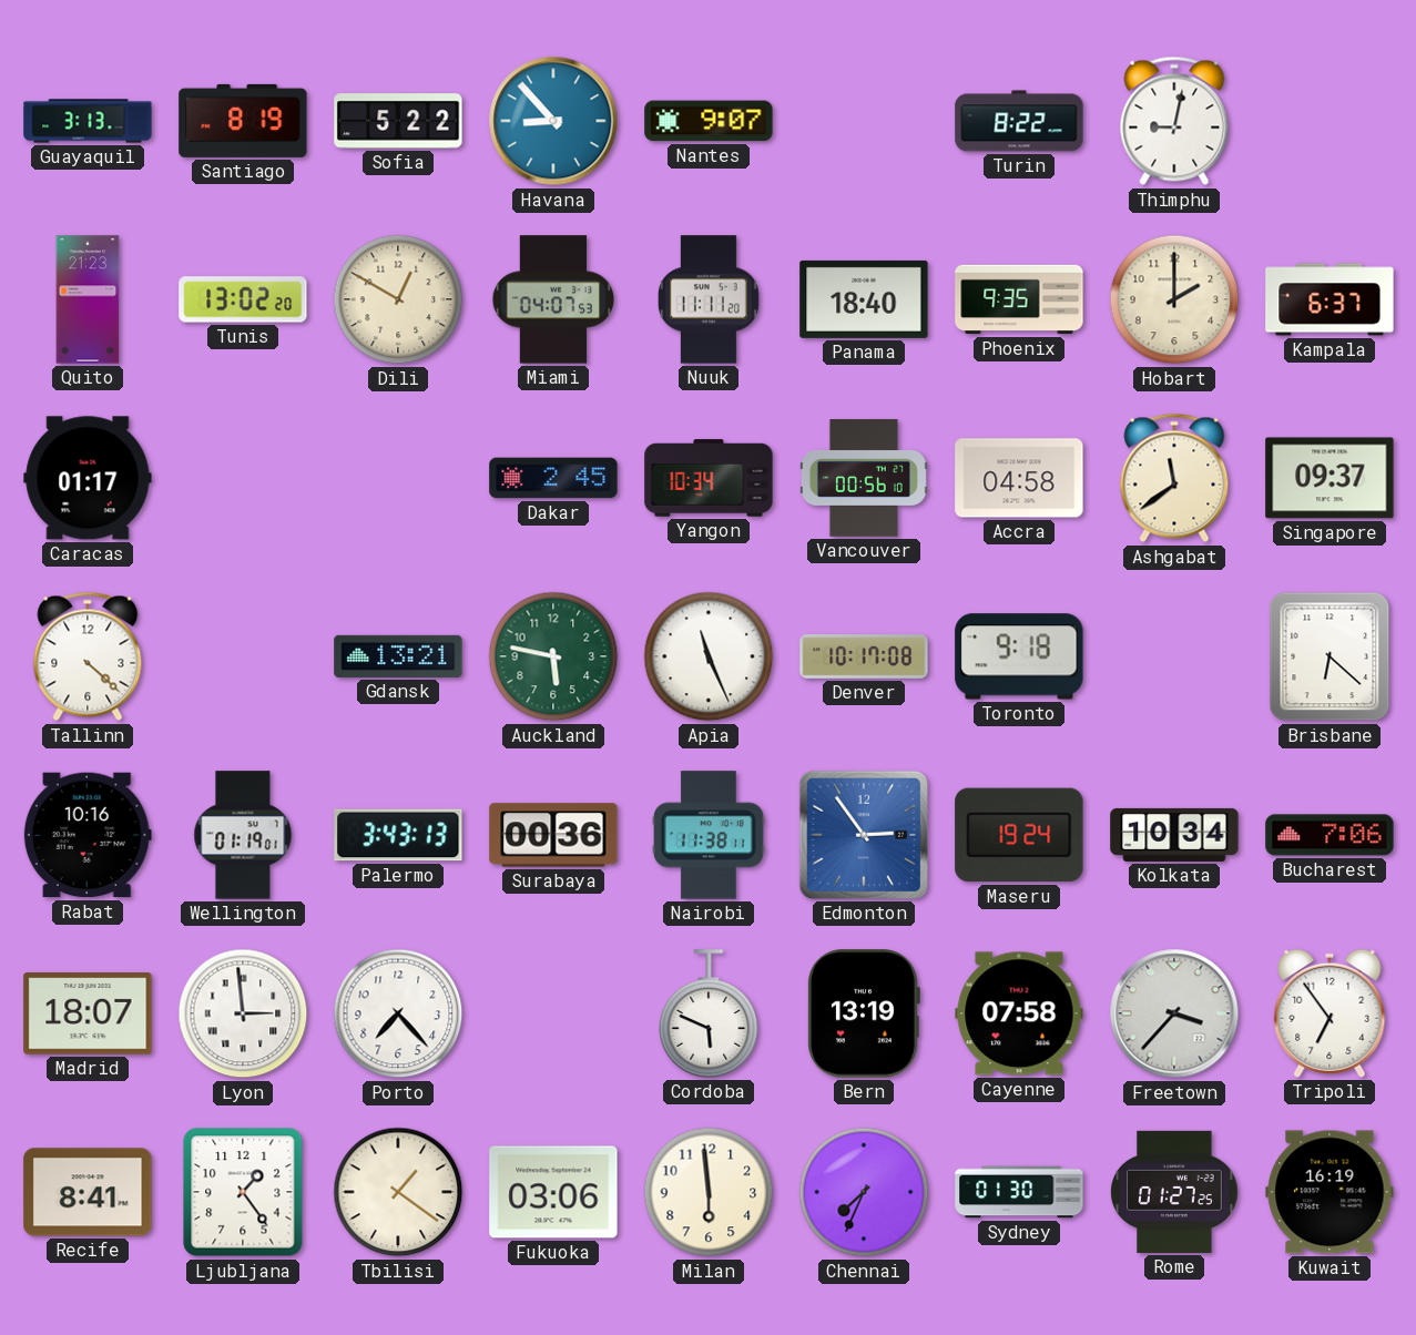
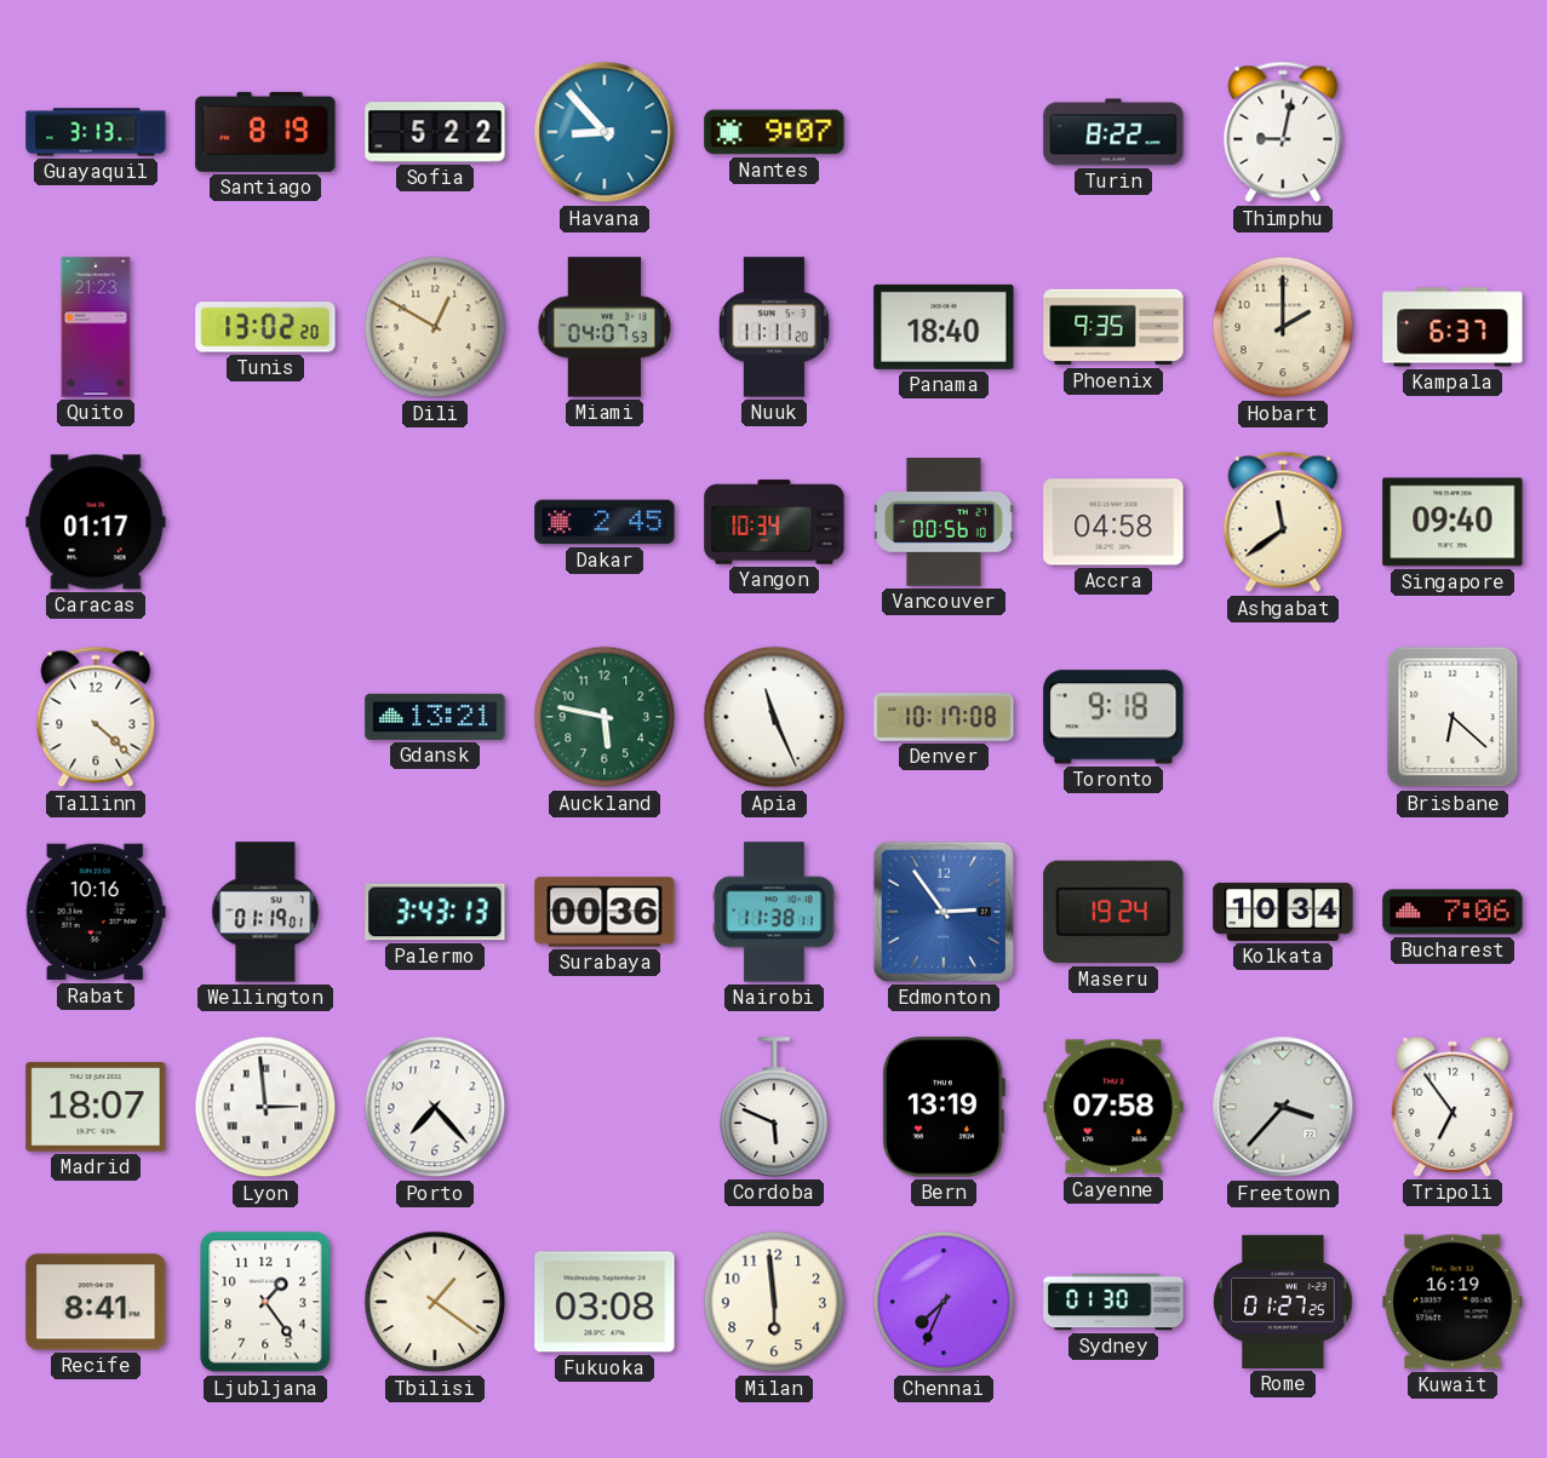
Singapore: 09:37 -> 09:40 (1453, 522)
Fukuoka: 03:06 -> 03:08 (605, 1302)
